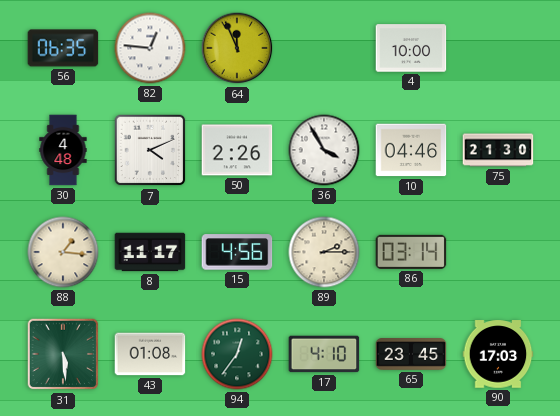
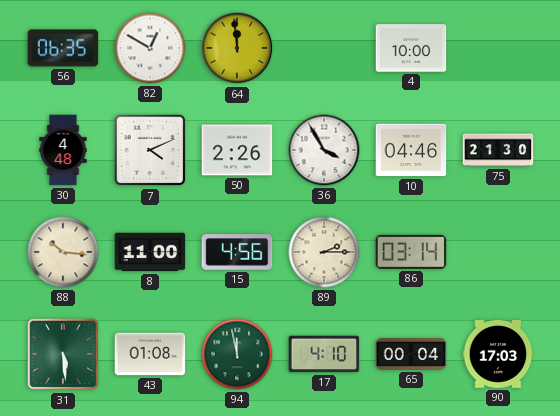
82: 12:46 -> 12:50 (150, 48)
64: 11:56 -> 11:59 (237, 48)
88: 1:16 -> 10:16 (63, 252)
8: 11:17 -> 11:00 (150, 252)
94: 12:36 -> 11:58 (237, 354)
65: 23:45 -> 00:04 (411, 354)
